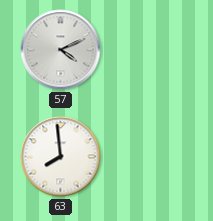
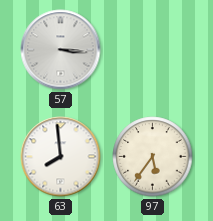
57: 4:11 -> 3:16 (61, 50)
97: none -> 5:36 (153, 157)
